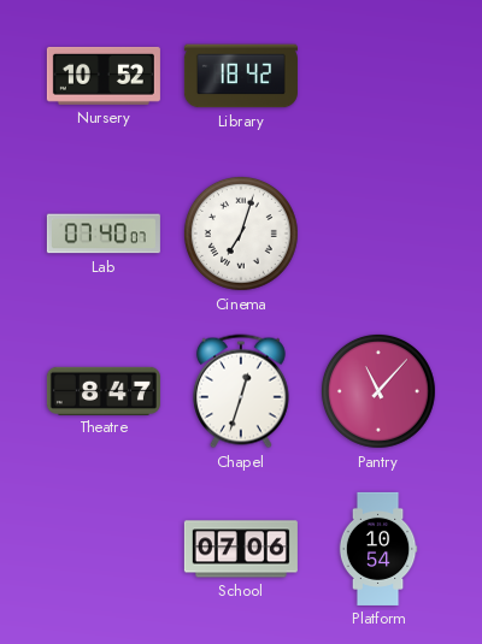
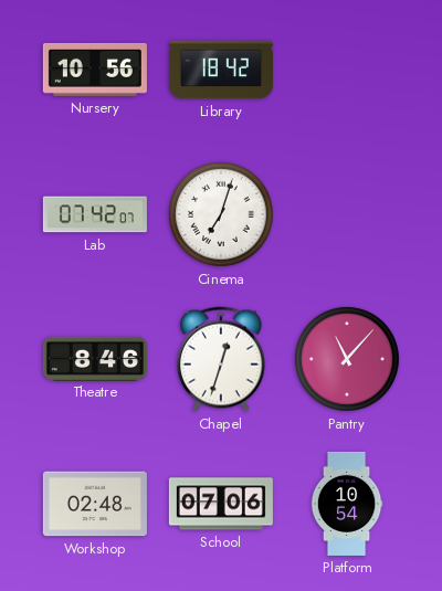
Nursery: 10:52 -> 10:56 (95, 70)
Lab: 07:40 -> 07:42 (95, 214)
Theatre: 8:47 -> 8:46 (95, 358)
Workshop: none -> 02:48 (95, 504)
